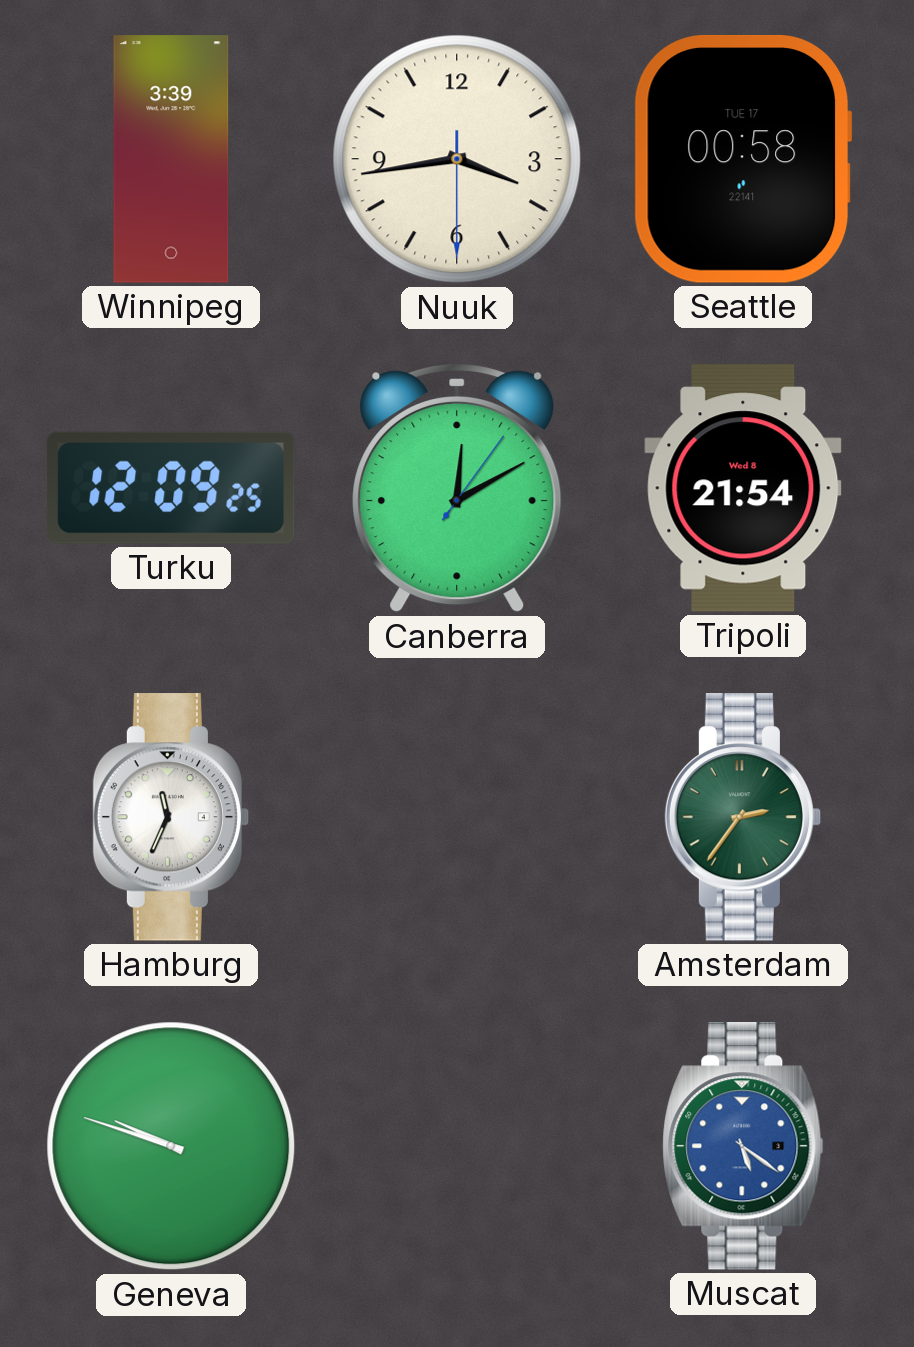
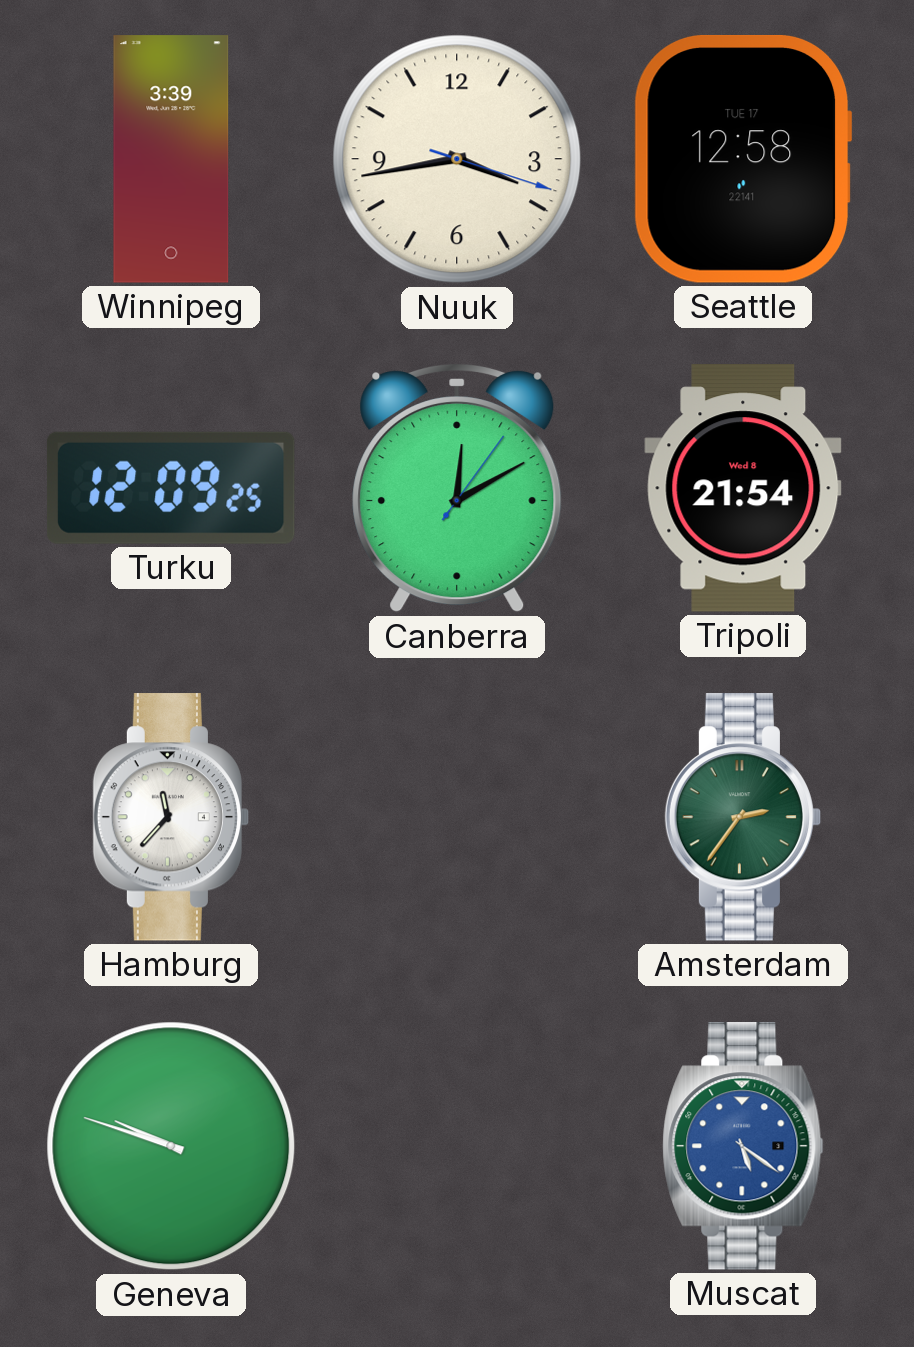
Nuuk: 3:43:30 -> 3:43:18 (457, 159)
Seattle: 00:58 -> 12:58 (743, 159)
Hamburg: 11:34 -> 11:37 (171, 817)
